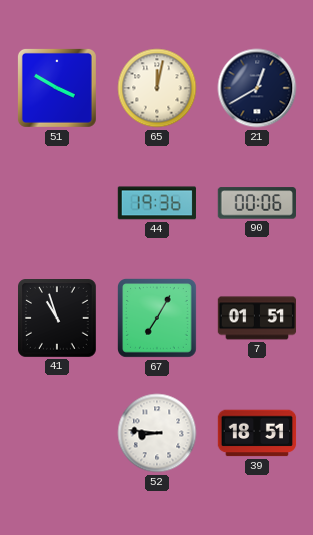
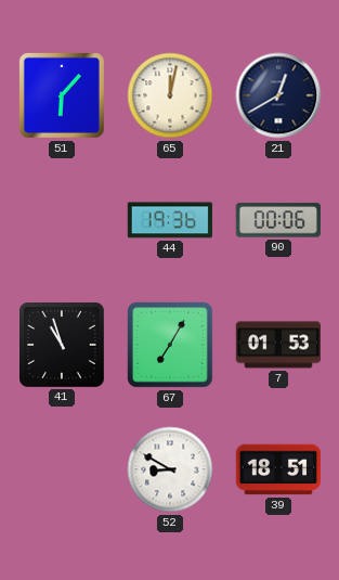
51: 3:50 -> 6:07 (62, 95)
7: 01:51 -> 01:53 (278, 345)
52: 8:46 -> 8:50 (170, 469)
